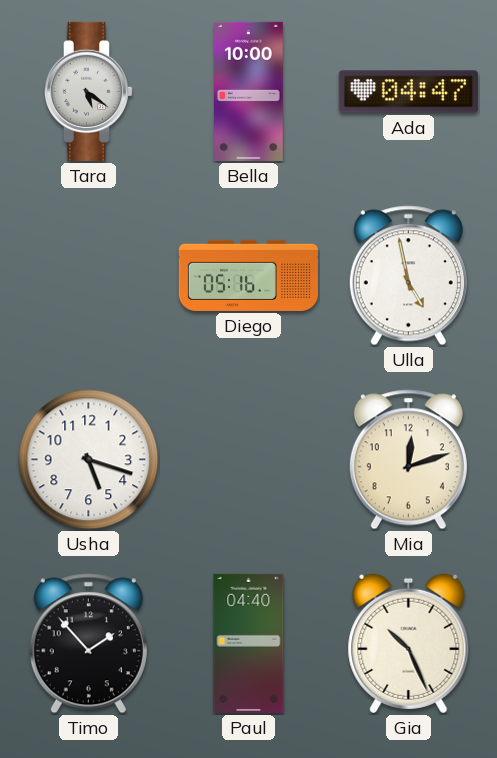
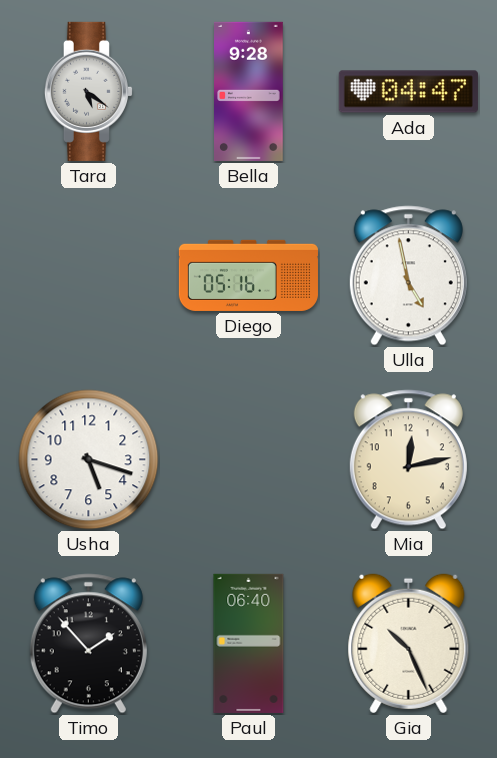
Bella: 10:00 -> 9:28 (249, 91)
Mia: 12:12 -> 12:13 (408, 460)
Paul: 04:40 -> 06:40 (249, 643)
